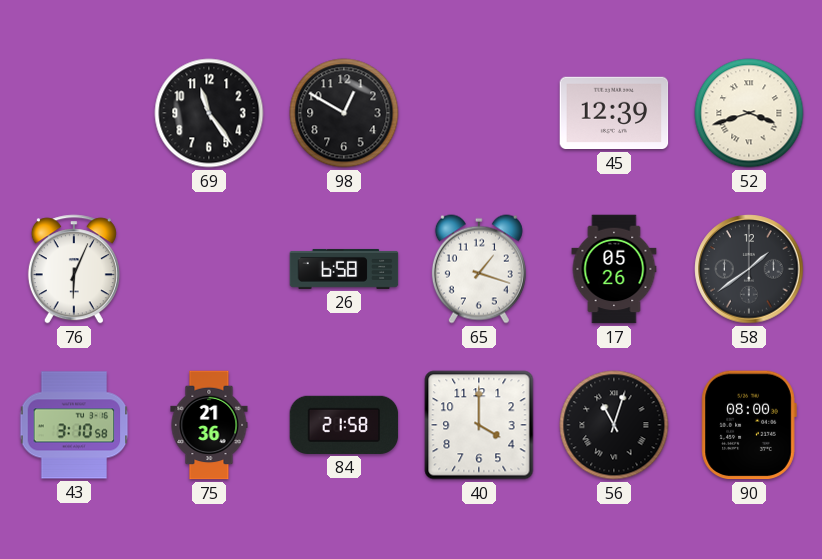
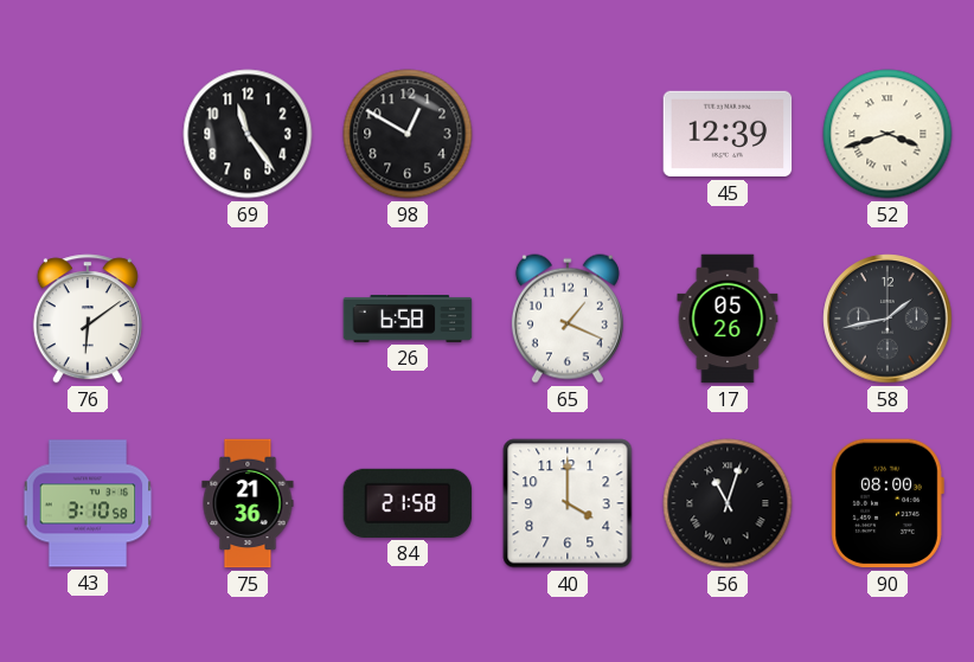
76: 6:04 -> 6:09 (88, 319)
65: 1:18 -> 1:19 (568, 319)
58: 1:39 -> 1:43 (888, 319)
